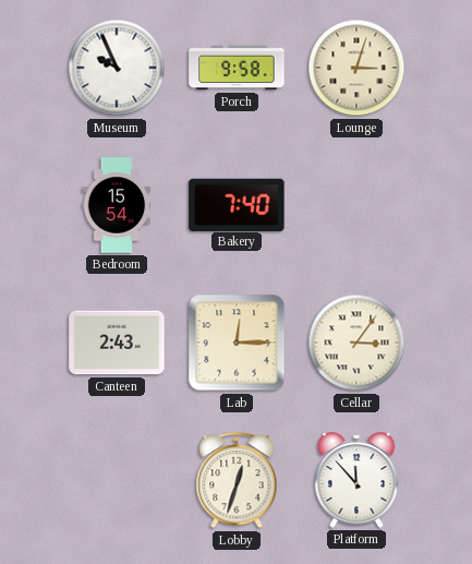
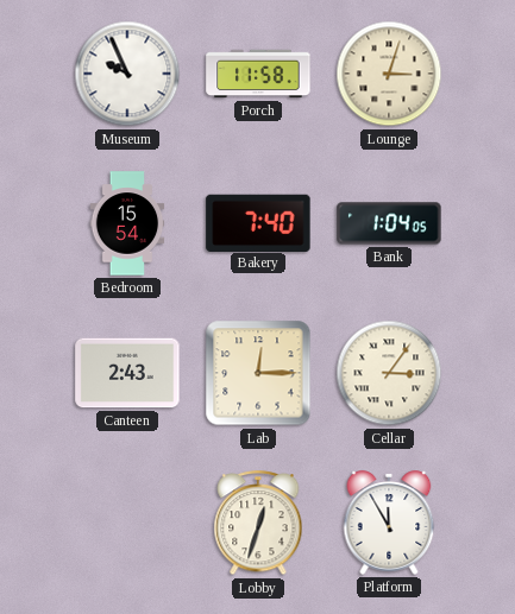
Porch: 9:58 -> 11:58 (258, 74)
Bank: none -> 1:04 (389, 223)
Platform: 11:53 -> 11:55 (389, 523)
